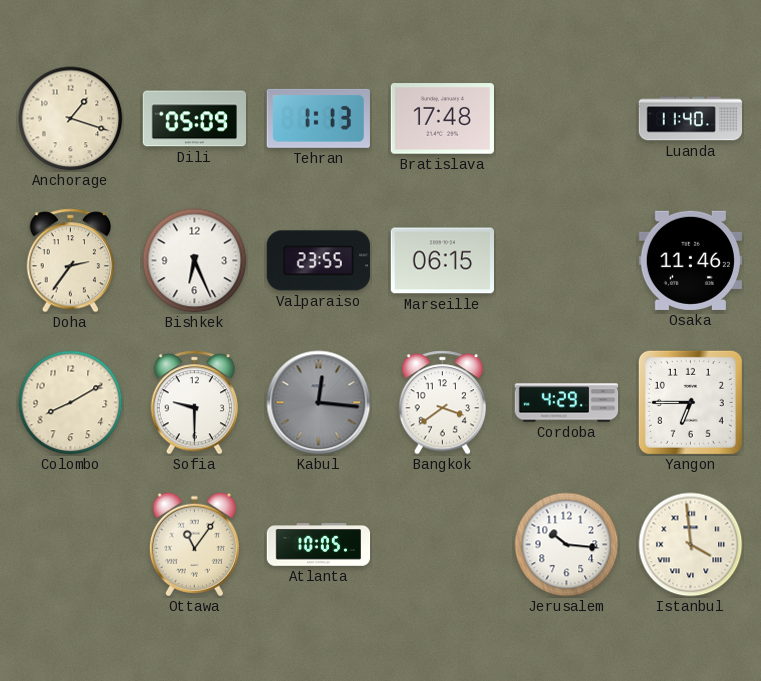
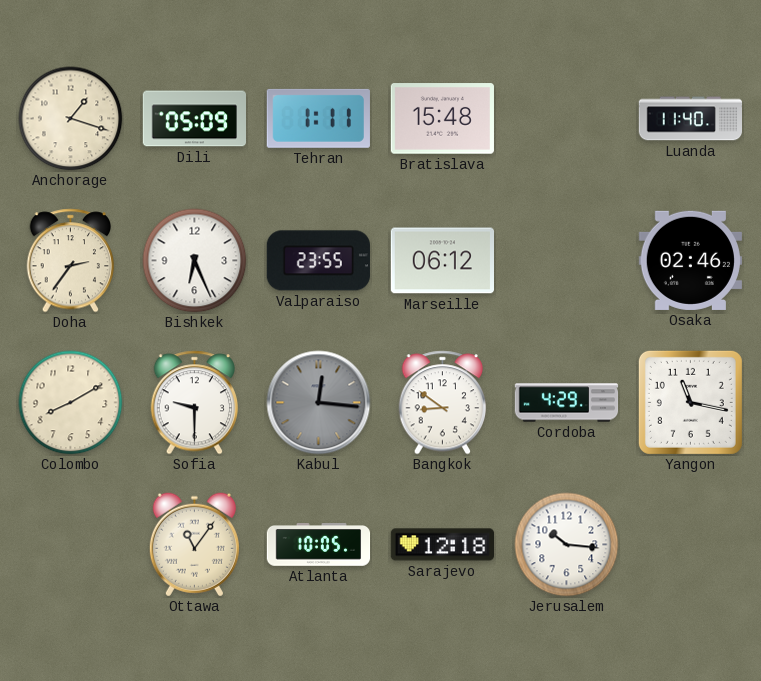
Tehran: 1:13 -> 1:11 (318, 118)
Bratislava: 17:48 -> 15:48 (442, 119)
Marseille: 06:15 -> 06:12 (442, 261)
Osaka: 11:46 -> 02:46 (690, 260)
Bangkok: 3:39 -> 8:51 (443, 403)
Yangon: 6:45 -> 11:17 (690, 402)
Sarajevo: none -> 12:18 (442, 545)
Istanbul: 3:59 -> none (691, 545)
